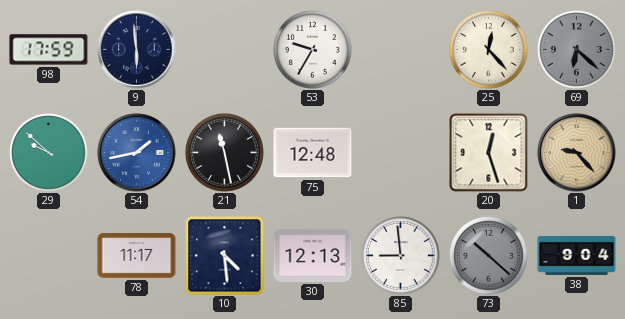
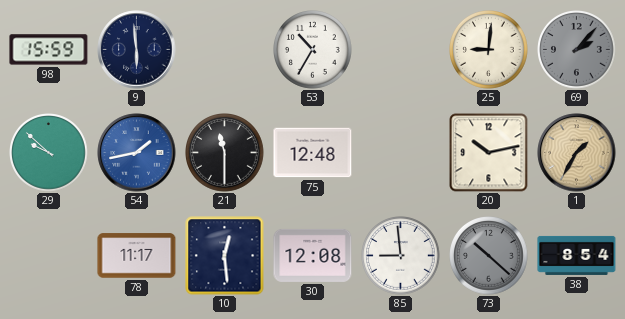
98: 17:59 -> 15:59 (49, 50)
53: 9:35 -> 10:35 (313, 50)
25: 12:23 -> 9:01 (489, 50)
69: 6:22 -> 2:07 (577, 50)
21: 11:28 -> 11:30 (225, 153)
20: 12:27 -> 10:13 (489, 153)
1: 9:23 -> 1:35 (577, 153)
10: 4:29 -> 12:29 (225, 256)
30: 12:13 -> 12:08 (313, 255)
38: 9:04 -> 8:54 (577, 255)
